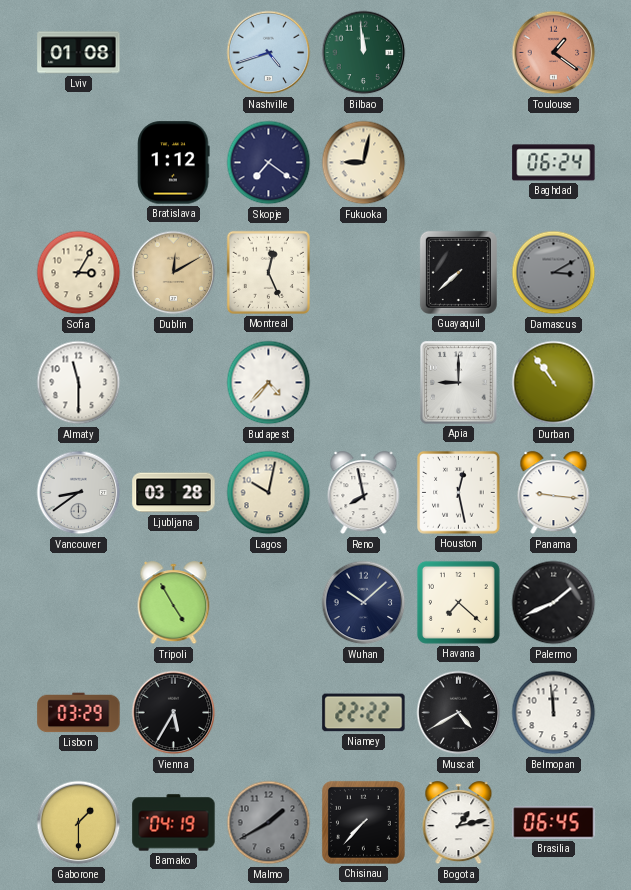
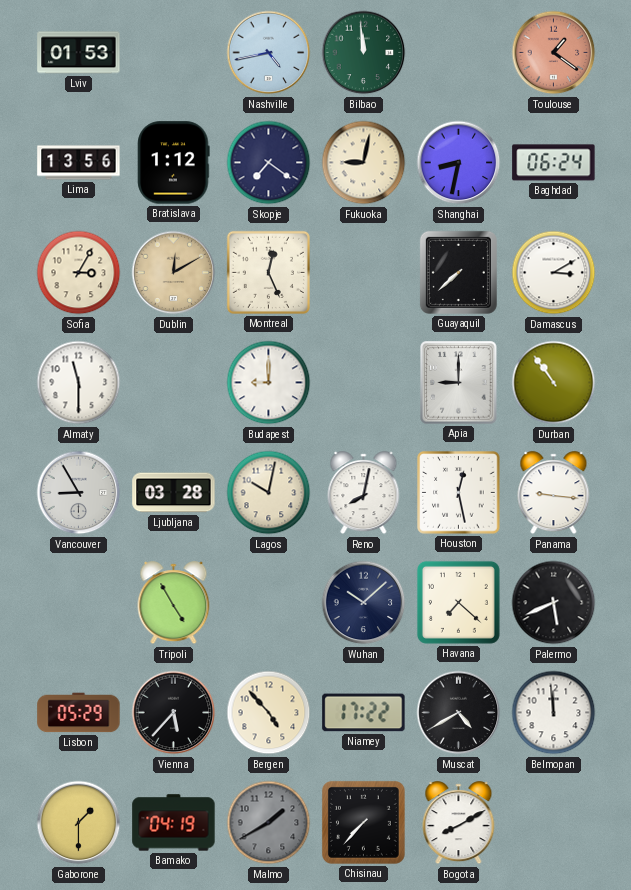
Lviv: 01:08 -> 01:53 (79, 53)
Nashville: 4:42 -> 4:43 (269, 53)
Lima: none -> 13:56 (79, 163)
Shanghai: none -> 8:32 (459, 163)
Damascus dial: grey -> white (554, 273)
Budapest: 4:37 -> 9:00 (269, 383)
Vancouver: 8:39 -> 8:55 (79, 493)
Reno: 7:58 -> 8:02 (364, 493)
Palermo: 1:41 -> 5:41 (554, 603)
Lisbon: 03:29 -> 05:29 (79, 713)
Vienna: 5:35 -> 5:37 (174, 713)
Bergen: none -> 4:53 (269, 713)
Niamey: 22:22 -> 17:22 (364, 713)
Bogota: 1:13 -> 8:10 (459, 823)
Brasilia: 06:45 -> none (554, 823)
